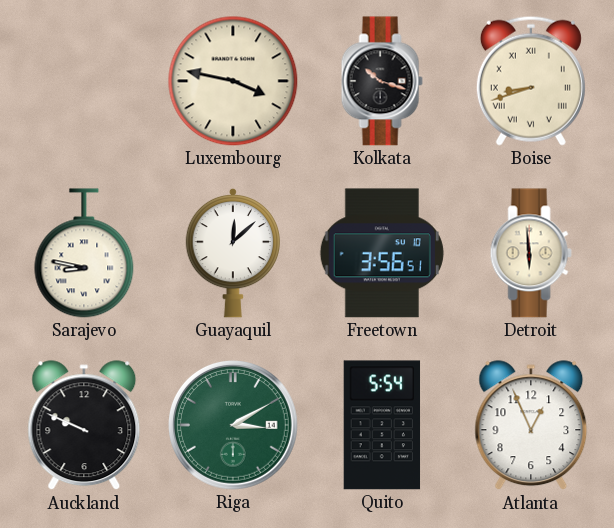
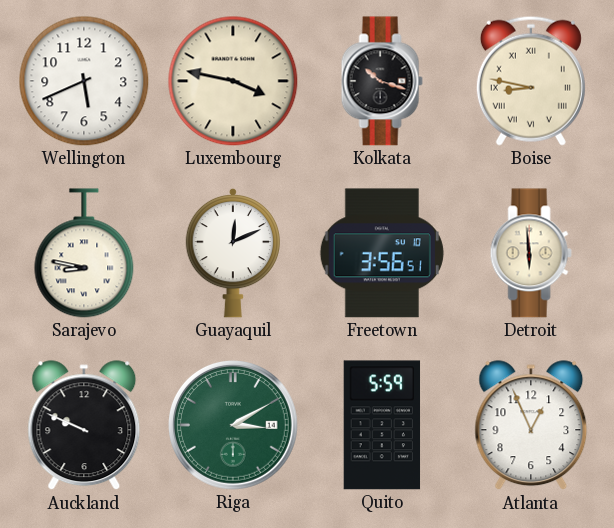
Wellington: none -> 5:41 (84, 81)
Boise: 8:42 -> 8:47 (531, 81)
Guayaquil: 12:08 -> 12:11 (232, 253)
Quito: 5:54 -> 5:59 (382, 425)
